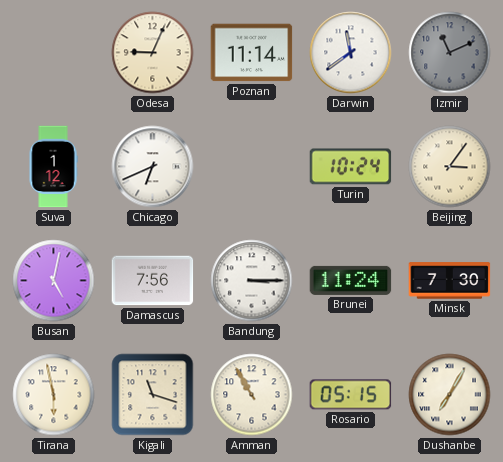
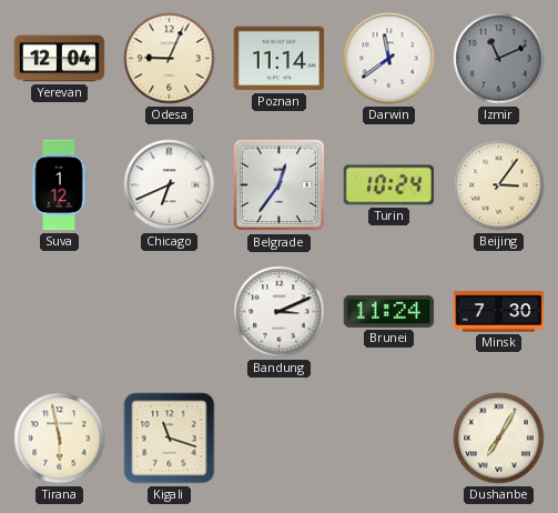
Yerevan: none -> 12:04 (60, 59)
Belgrade: none -> 12:36 (280, 185)
Busan: 5:02 -> none (54, 281)
Damascus: 7:56 -> none (153, 281)
Bandung: 3:15 -> 3:11 (280, 312)
Amman: 10:55 -> none (252, 395)
Rosario: 05:15 -> none (351, 395)
